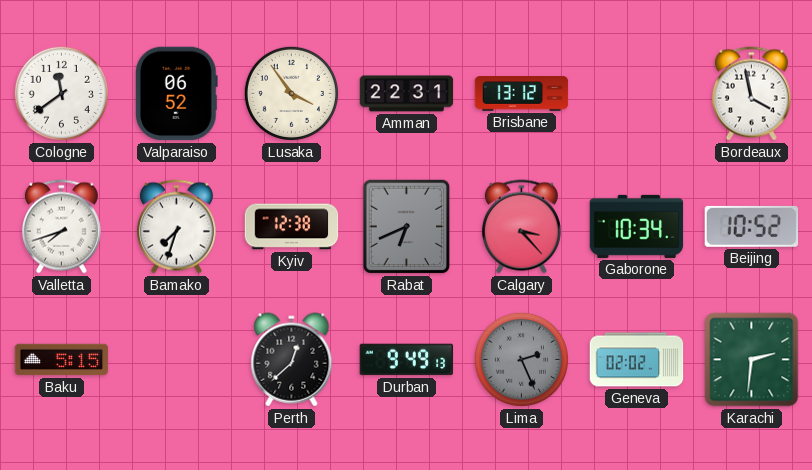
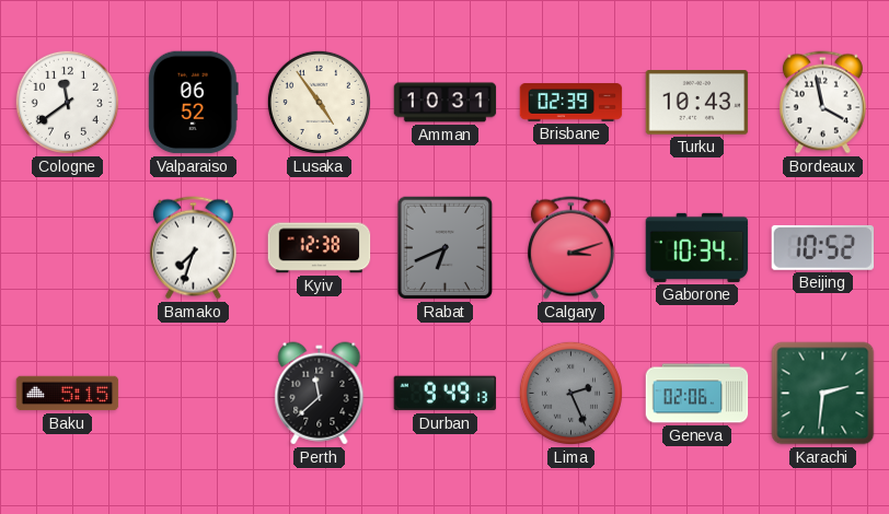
Lusaka: 3:54 -> 4:54 (319, 102)
Amman: 22:31 -> 10:31 (446, 103)
Brisbane: 13:12 -> 02:39 (571, 103)
Turku: none -> 10:43 (697, 103)
Valletta: 7:42 -> none (61, 227)
Calgary: 3:23 -> 3:12 (570, 248)
Perth: 12:38 -> 11:38 (320, 394)
Geneva: 02:02 -> 02:06 (697, 394)
